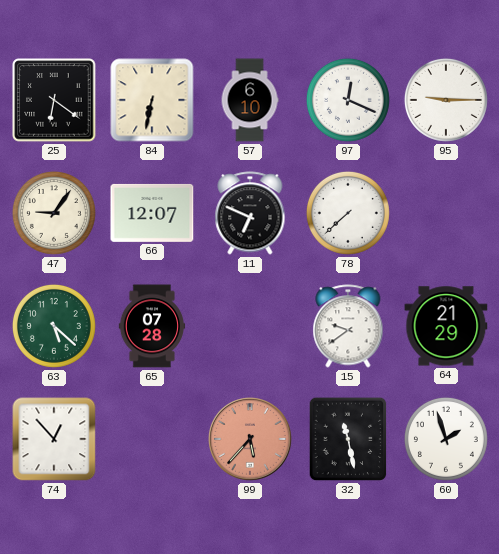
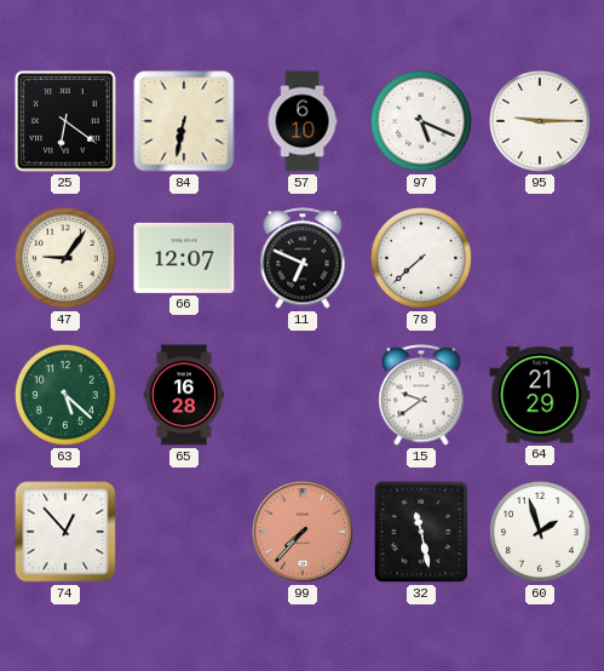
97: 12:19 -> 5:19 (421, 121)
65: 07:28 -> 16:28 (184, 395)
99: 5:37 -> 7:37 (304, 533)
